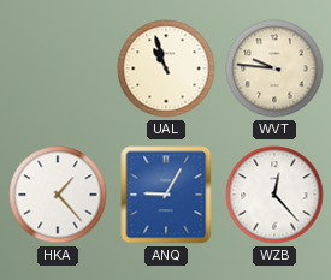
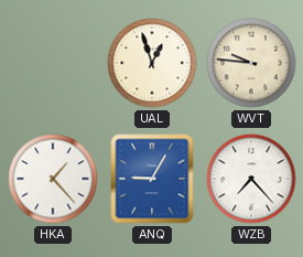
UAL: 10:57 -> 12:57 (152, 63)
WZB: 12:23 -> 7:23 (251, 179)
